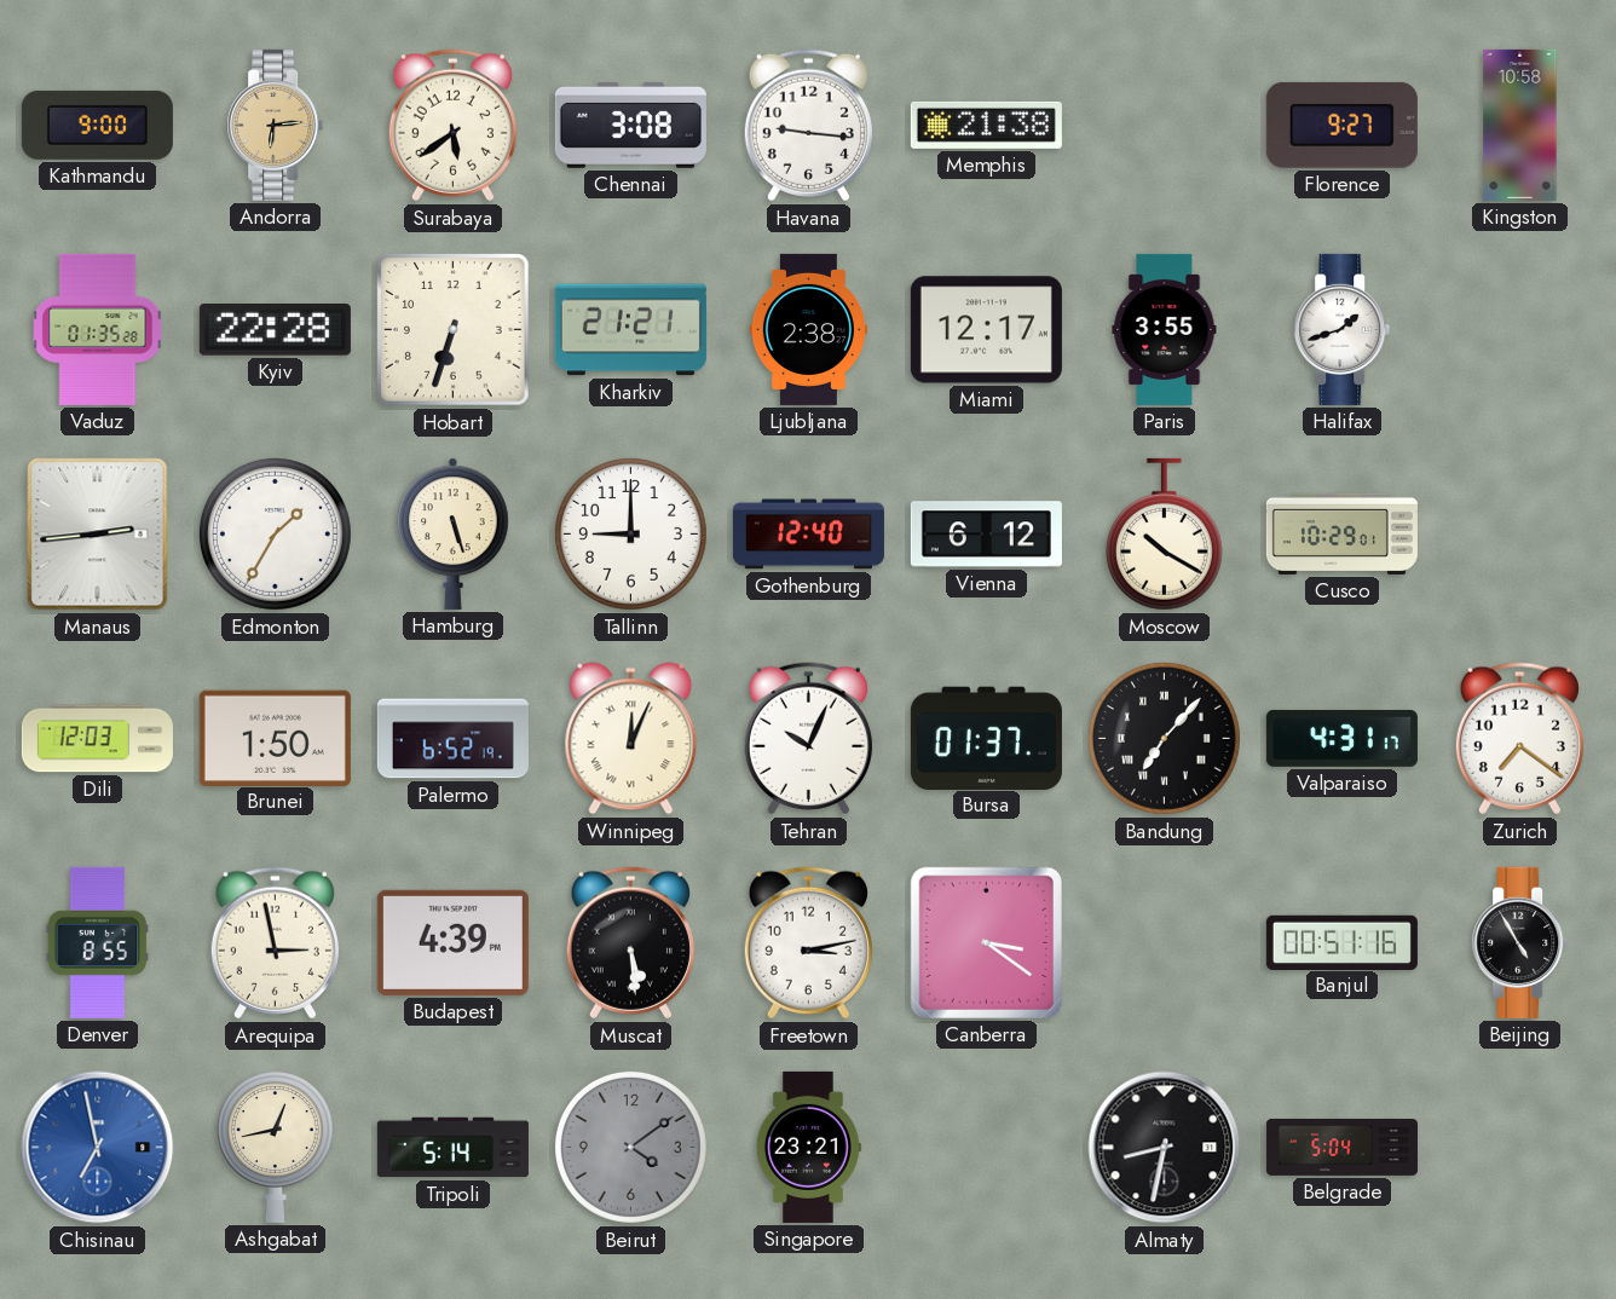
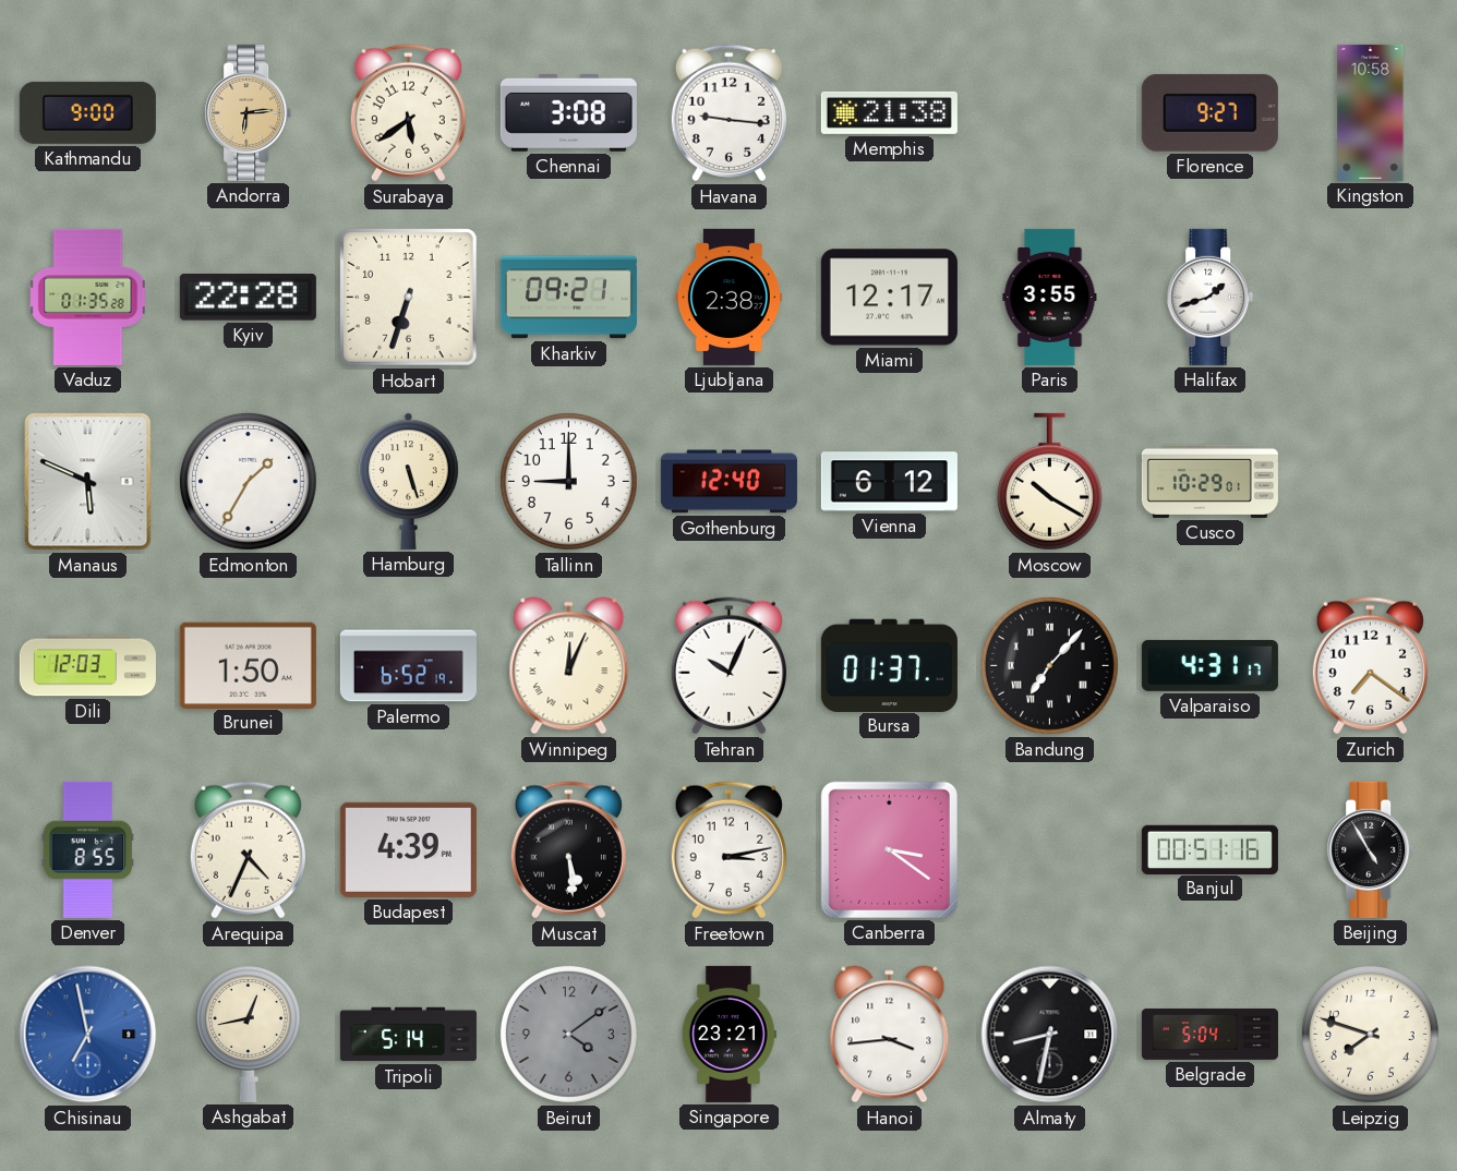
Kharkiv: 21:21 -> 09:21 (568, 298)
Manaus: 2:44 -> 5:49 (88, 482)
Arequipa: 2:58 -> 4:34 (248, 850)
Hanoi: none -> 3:44 (890, 1035)
Leipzig: none -> 7:48 (1370, 1034)
